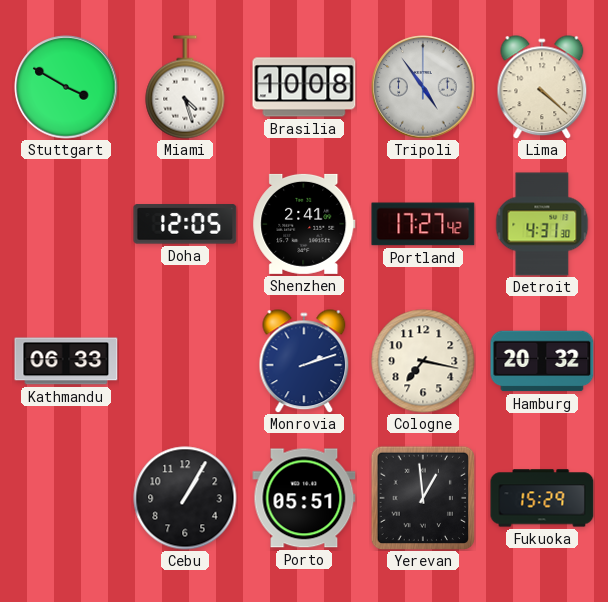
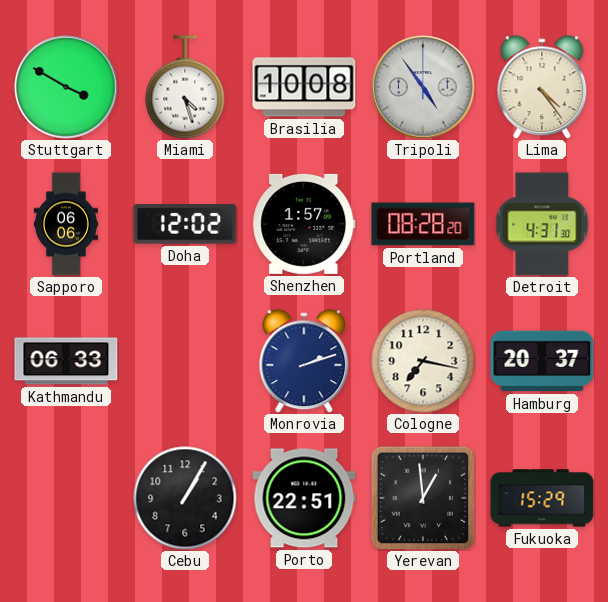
Lima: 4:22 -> 4:24 (542, 87)
Sapporo: none -> 06:06 (65, 224)
Doha: 12:05 -> 12:02 (185, 224)
Shenzhen: 2:41 -> 1:57 (304, 224)
Portland: 17:27 -> 08:28 (423, 224)
Hamburg: 20:32 -> 20:37 (542, 361)
Porto: 05:51 -> 22:51 (304, 498)
